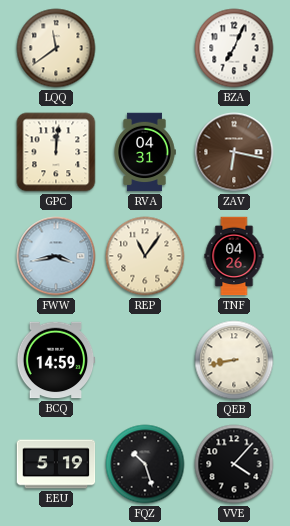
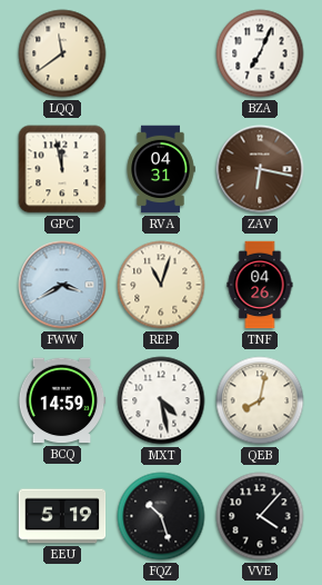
GPC: 12:01 -> 11:58 (62, 169)
FWW: 3:43 -> 3:40 (62, 285)
REP: 11:06 -> 11:03 (161, 285)
MXT: none -> 4:28 (161, 400)
QEB: 8:43 -> 8:02 (260, 400)
